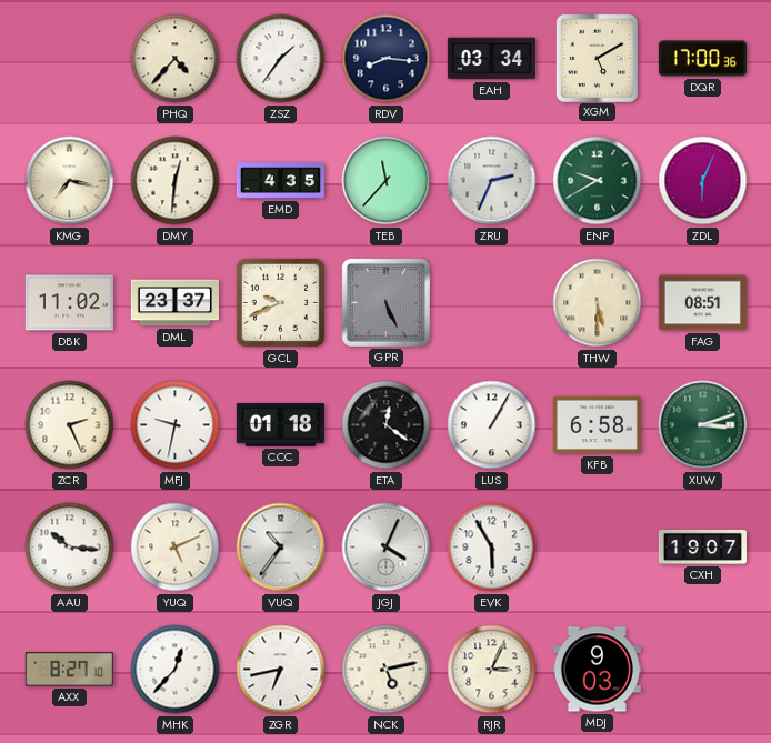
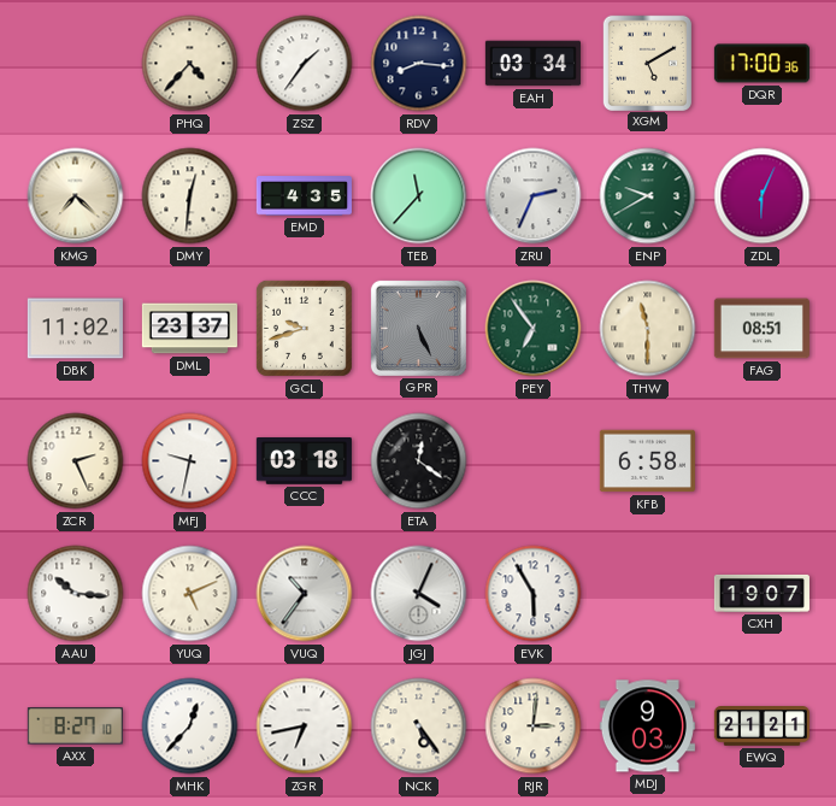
KMG: 7:17 -> 7:22 (76, 196)
GCL: 9:41 -> 9:42 (304, 328)
PEY: none -> 6:54 (534, 329)
THW: 5:30 -> 11:30 (648, 329)
CCC: 01:18 -> 03:18 (304, 461)
LUS: 1:05 -> none (492, 425)
XUW: 3:12 -> none (703, 425)
NCK: 5:13 -> 5:24 (419, 726)
RJR: 3:04 -> 3:01 (534, 726)
EWQ: none -> 21:21 (761, 726)
